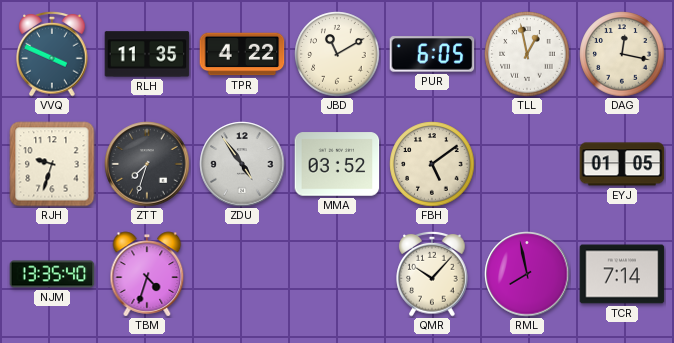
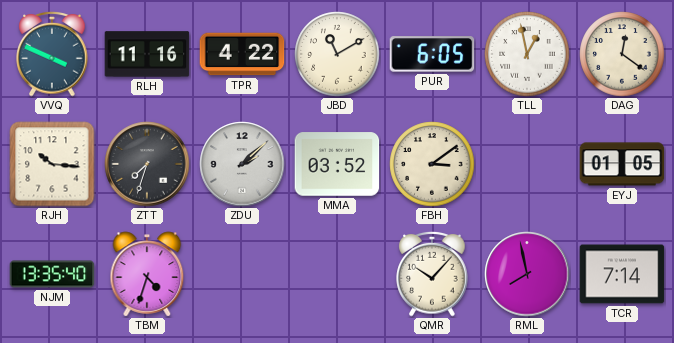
RLH: 11:35 -> 11:16 (147, 54)
DAG: 12:17 -> 12:21 (622, 54)
RJH: 9:33 -> 10:16 (52, 164)
ZDU: 4:54 -> 2:08 (242, 164)
FBH: 5:09 -> 3:09 (432, 164)
